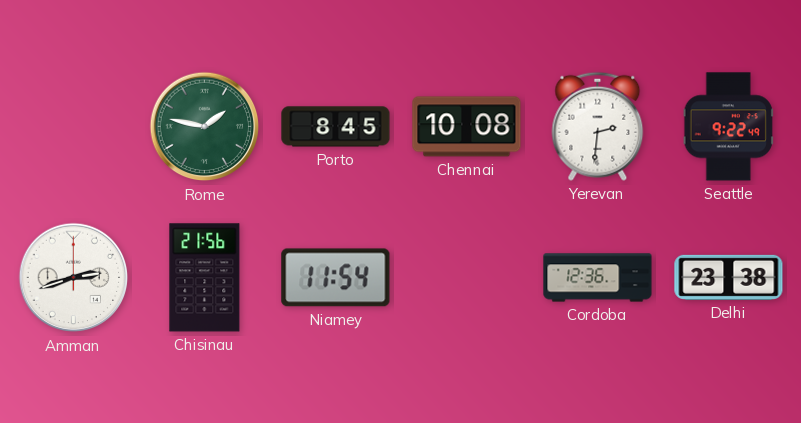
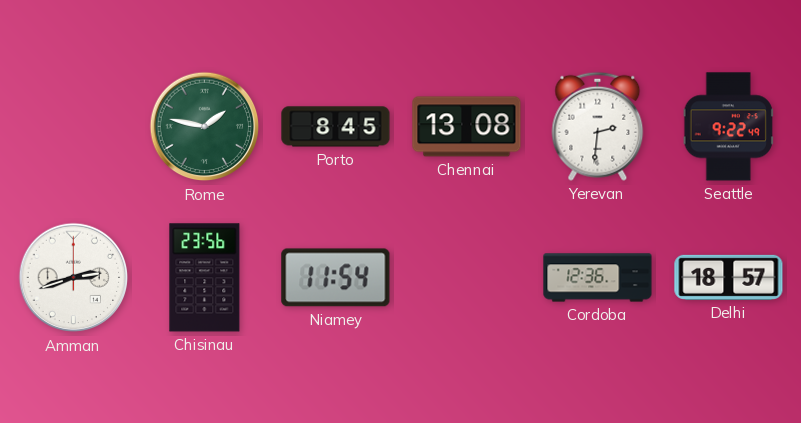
Chennai: 10:08 -> 13:08 (467, 127)
Chisinau: 21:56 -> 23:56 (205, 278)
Delhi: 23:38 -> 18:57 (729, 277)
